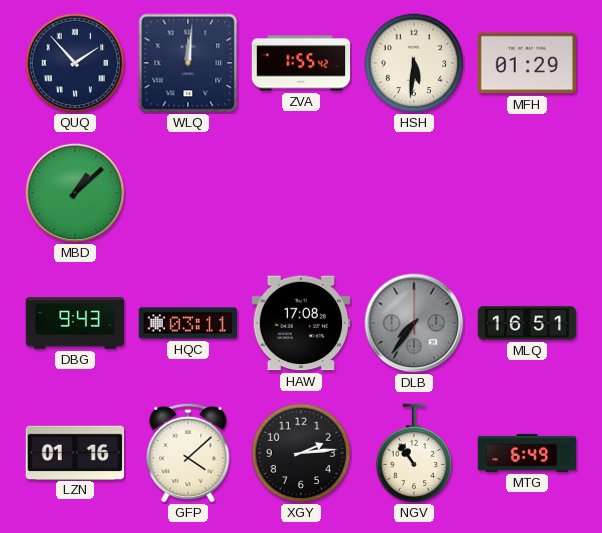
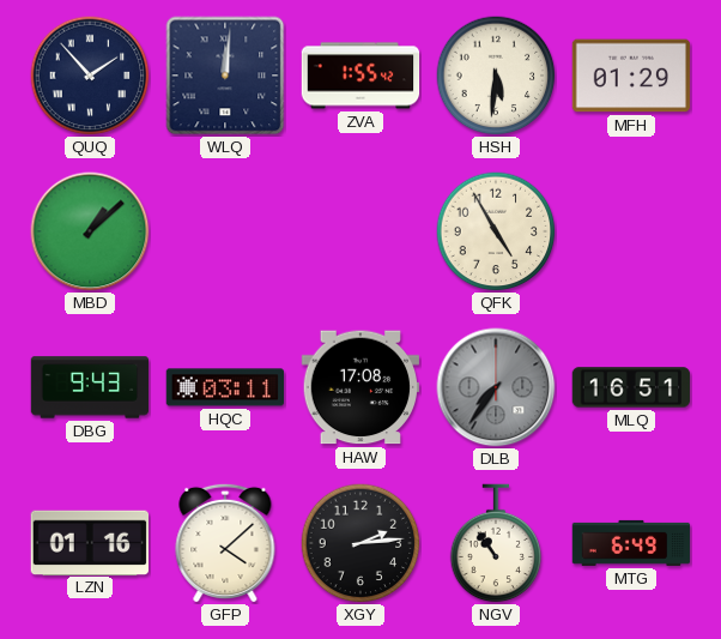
QFK: none -> 4:55 (496, 231)
